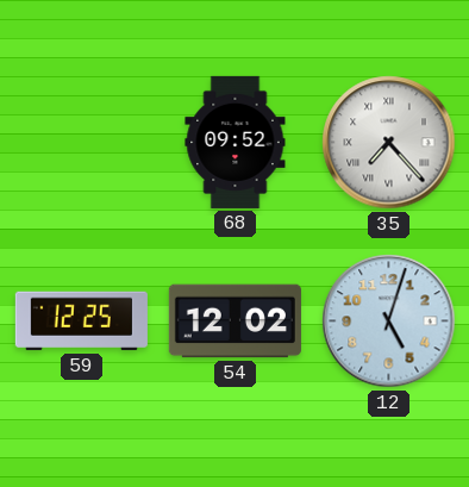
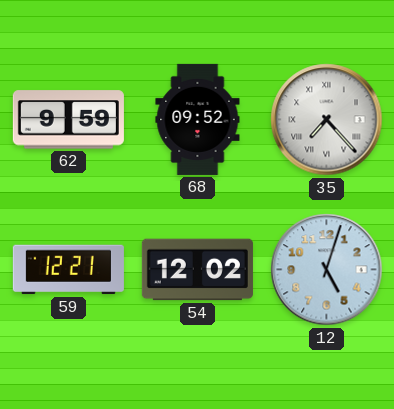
62: none -> 9:59 (68, 120)
59: 12:25 -> 12:21 (68, 270)
